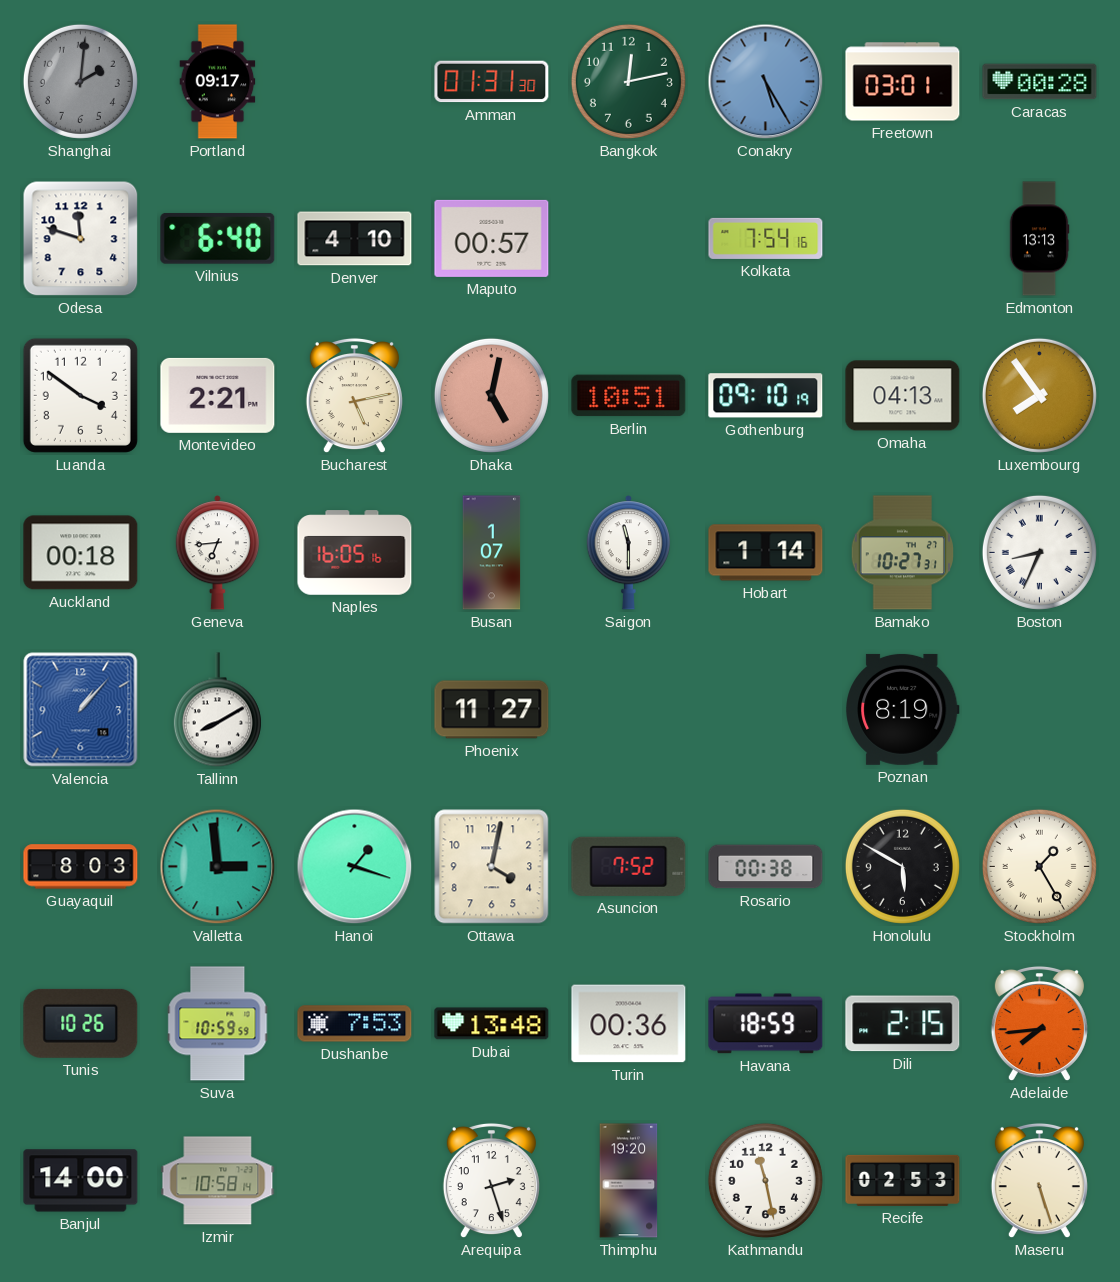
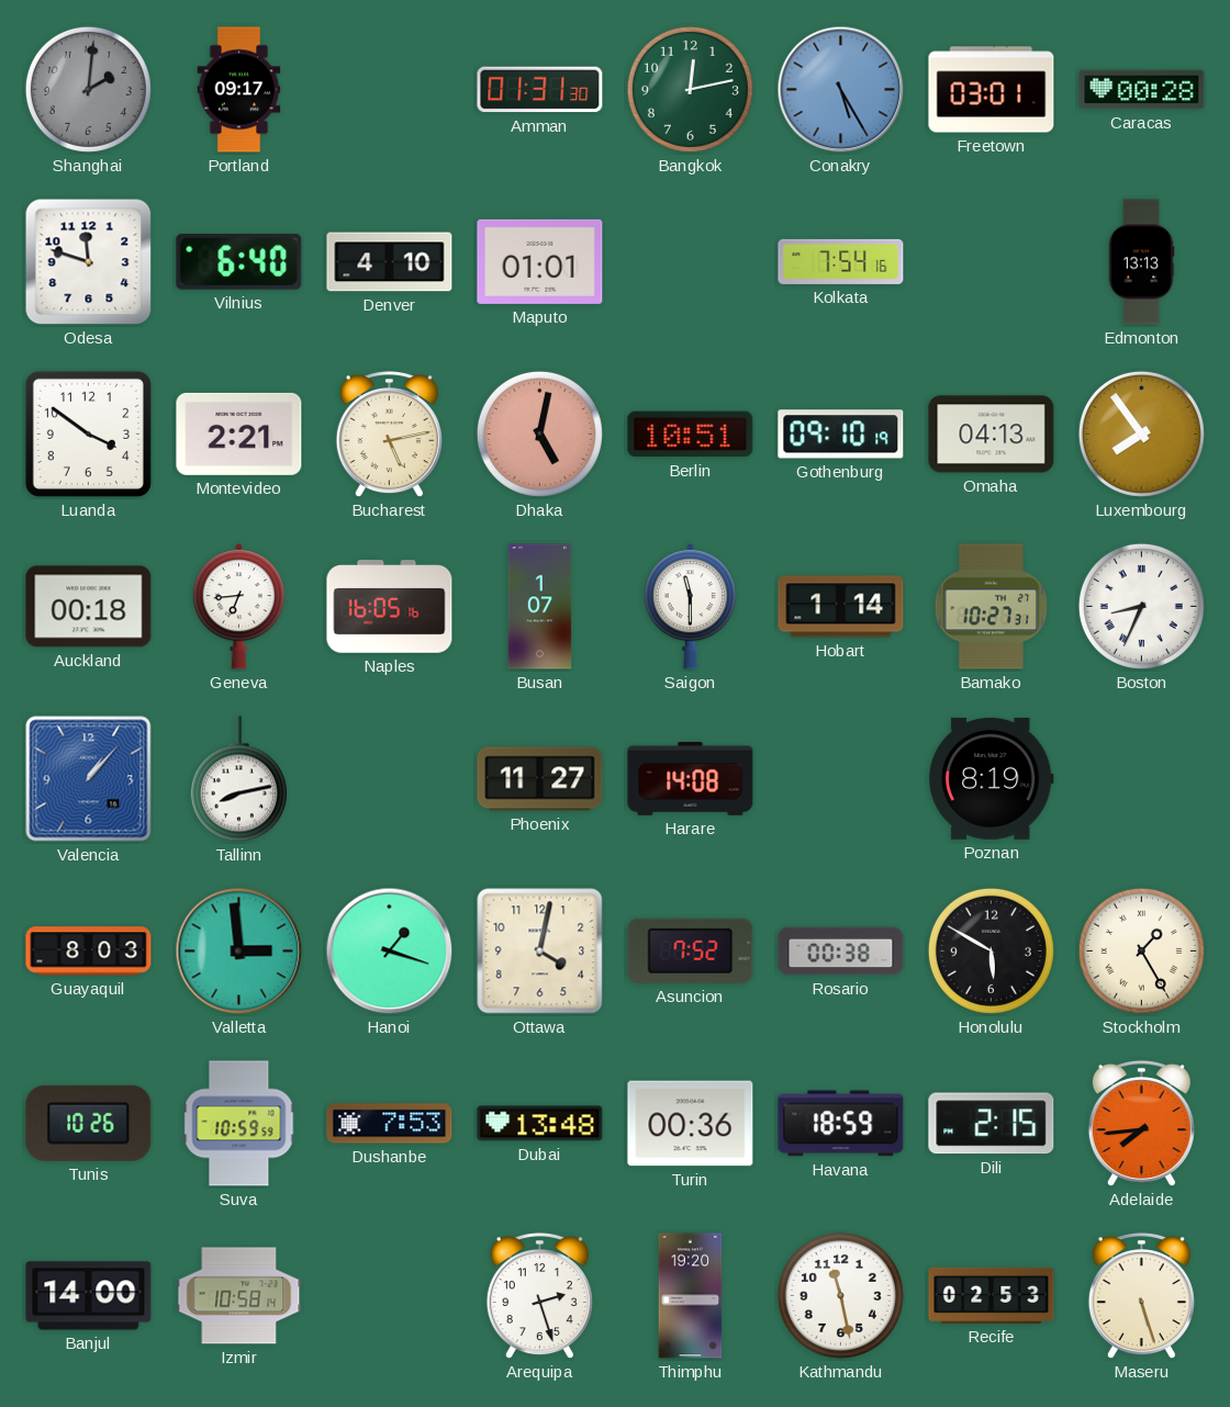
Maputo: 00:57 -> 01:01 (540, 261)
Tallinn: 8:10 -> 8:13 (238, 779)
Harare: none -> 14:08 (691, 778)
